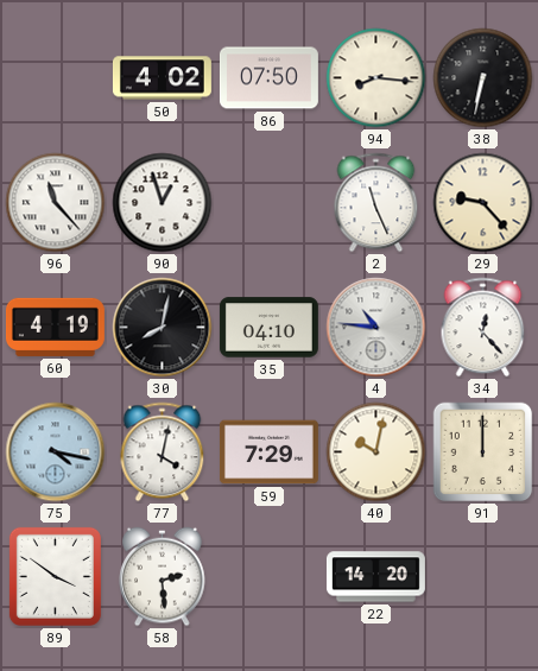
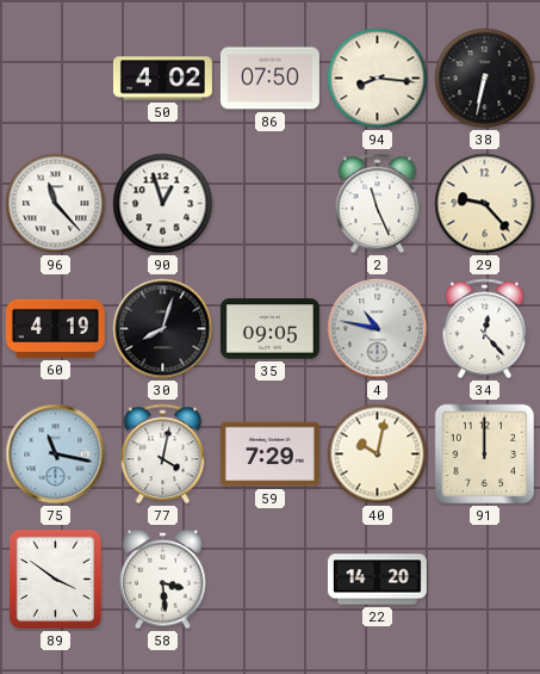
30: 8:02 -> 8:03 (163, 329)
35: 04:10 -> 09:05 (269, 329)
4: 10:46 -> 10:47 (378, 329)
75: 4:17 -> 11:17 (56, 455)
58: 2:29 -> 3:29 (163, 580)
